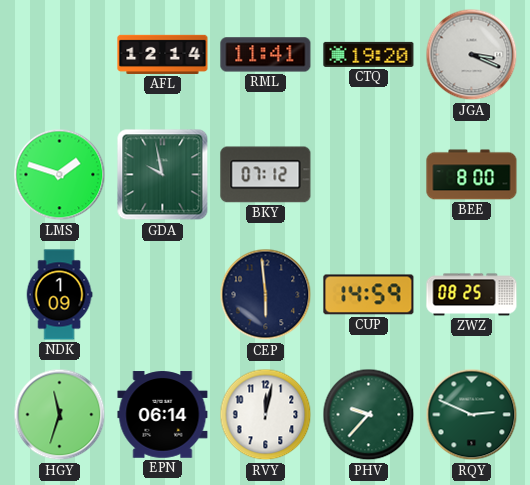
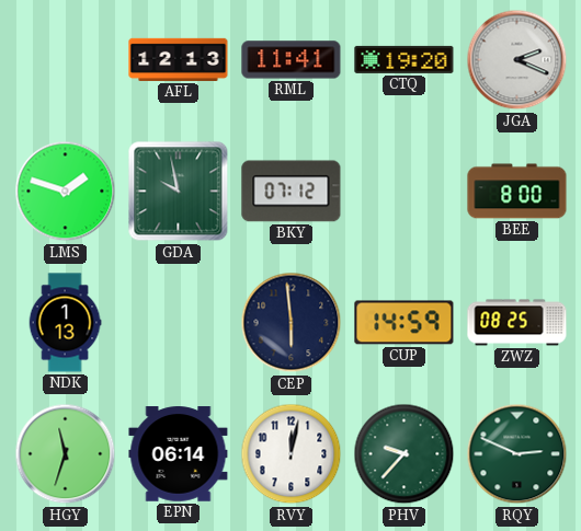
AFL: 12:14 -> 12:13 (179, 59)
JGA: 3:19 -> 2:19 (517, 60)
NDK: 1:09 -> 1:13 (65, 323)
